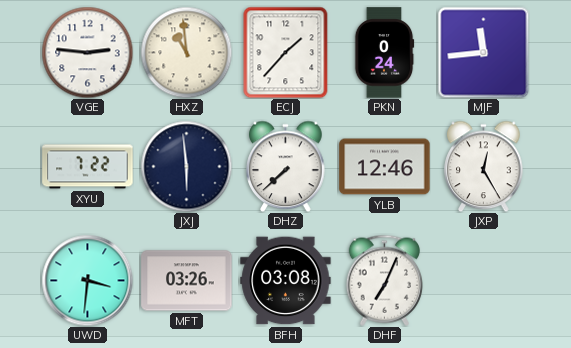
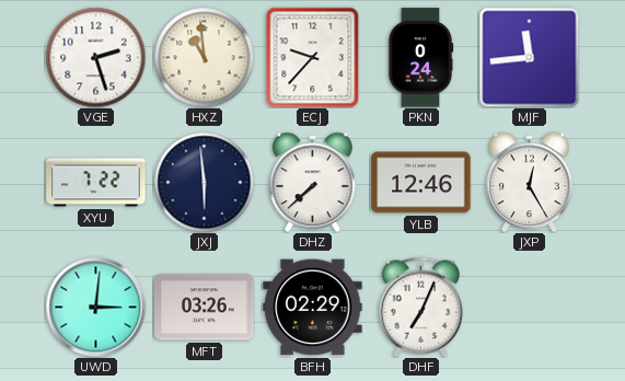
VGE: 2:46 -> 2:27 (95, 57)
ECJ: 1:37 -> 9:37 (313, 57)
UWD: 3:31 -> 3:01 (95, 307)
BFH: 03:08 -> 02:29 (313, 308)
